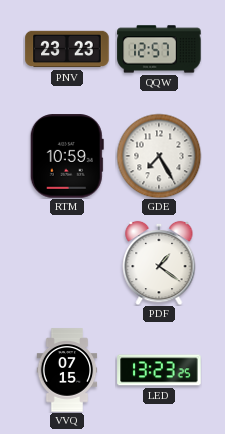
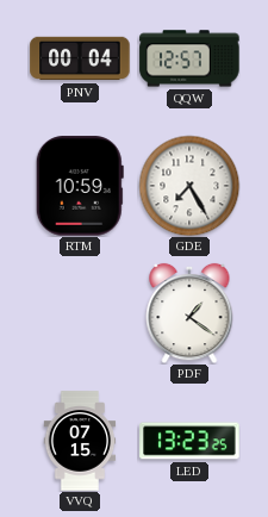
PNV: 23:23 -> 00:04 (80, 58)
